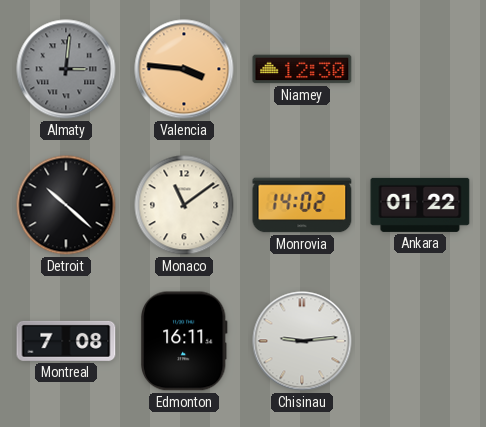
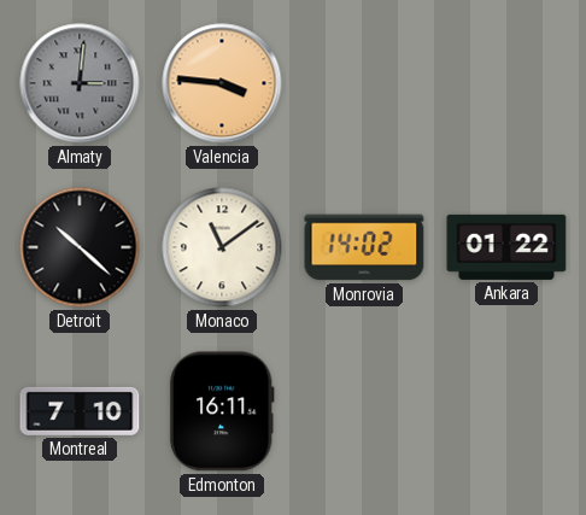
Niamey: 12:30 -> none (302, 69)
Montreal: 7:08 -> 7:10 (80, 411)
Chisinau: 9:14 -> none (302, 341)
